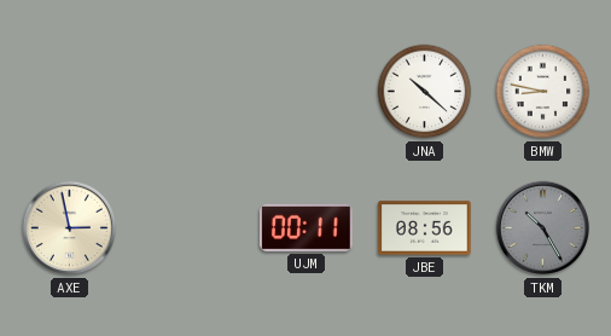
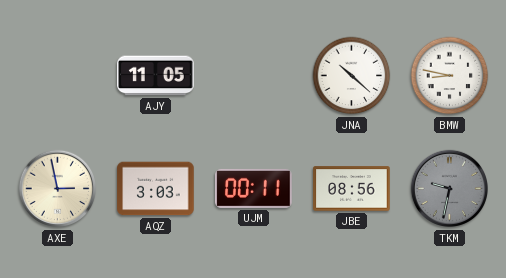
AJY: none -> 11:05 (156, 76)
AQZ: none -> 3:03 (156, 189)
TKM: 10:25 -> 9:32 (450, 189)
